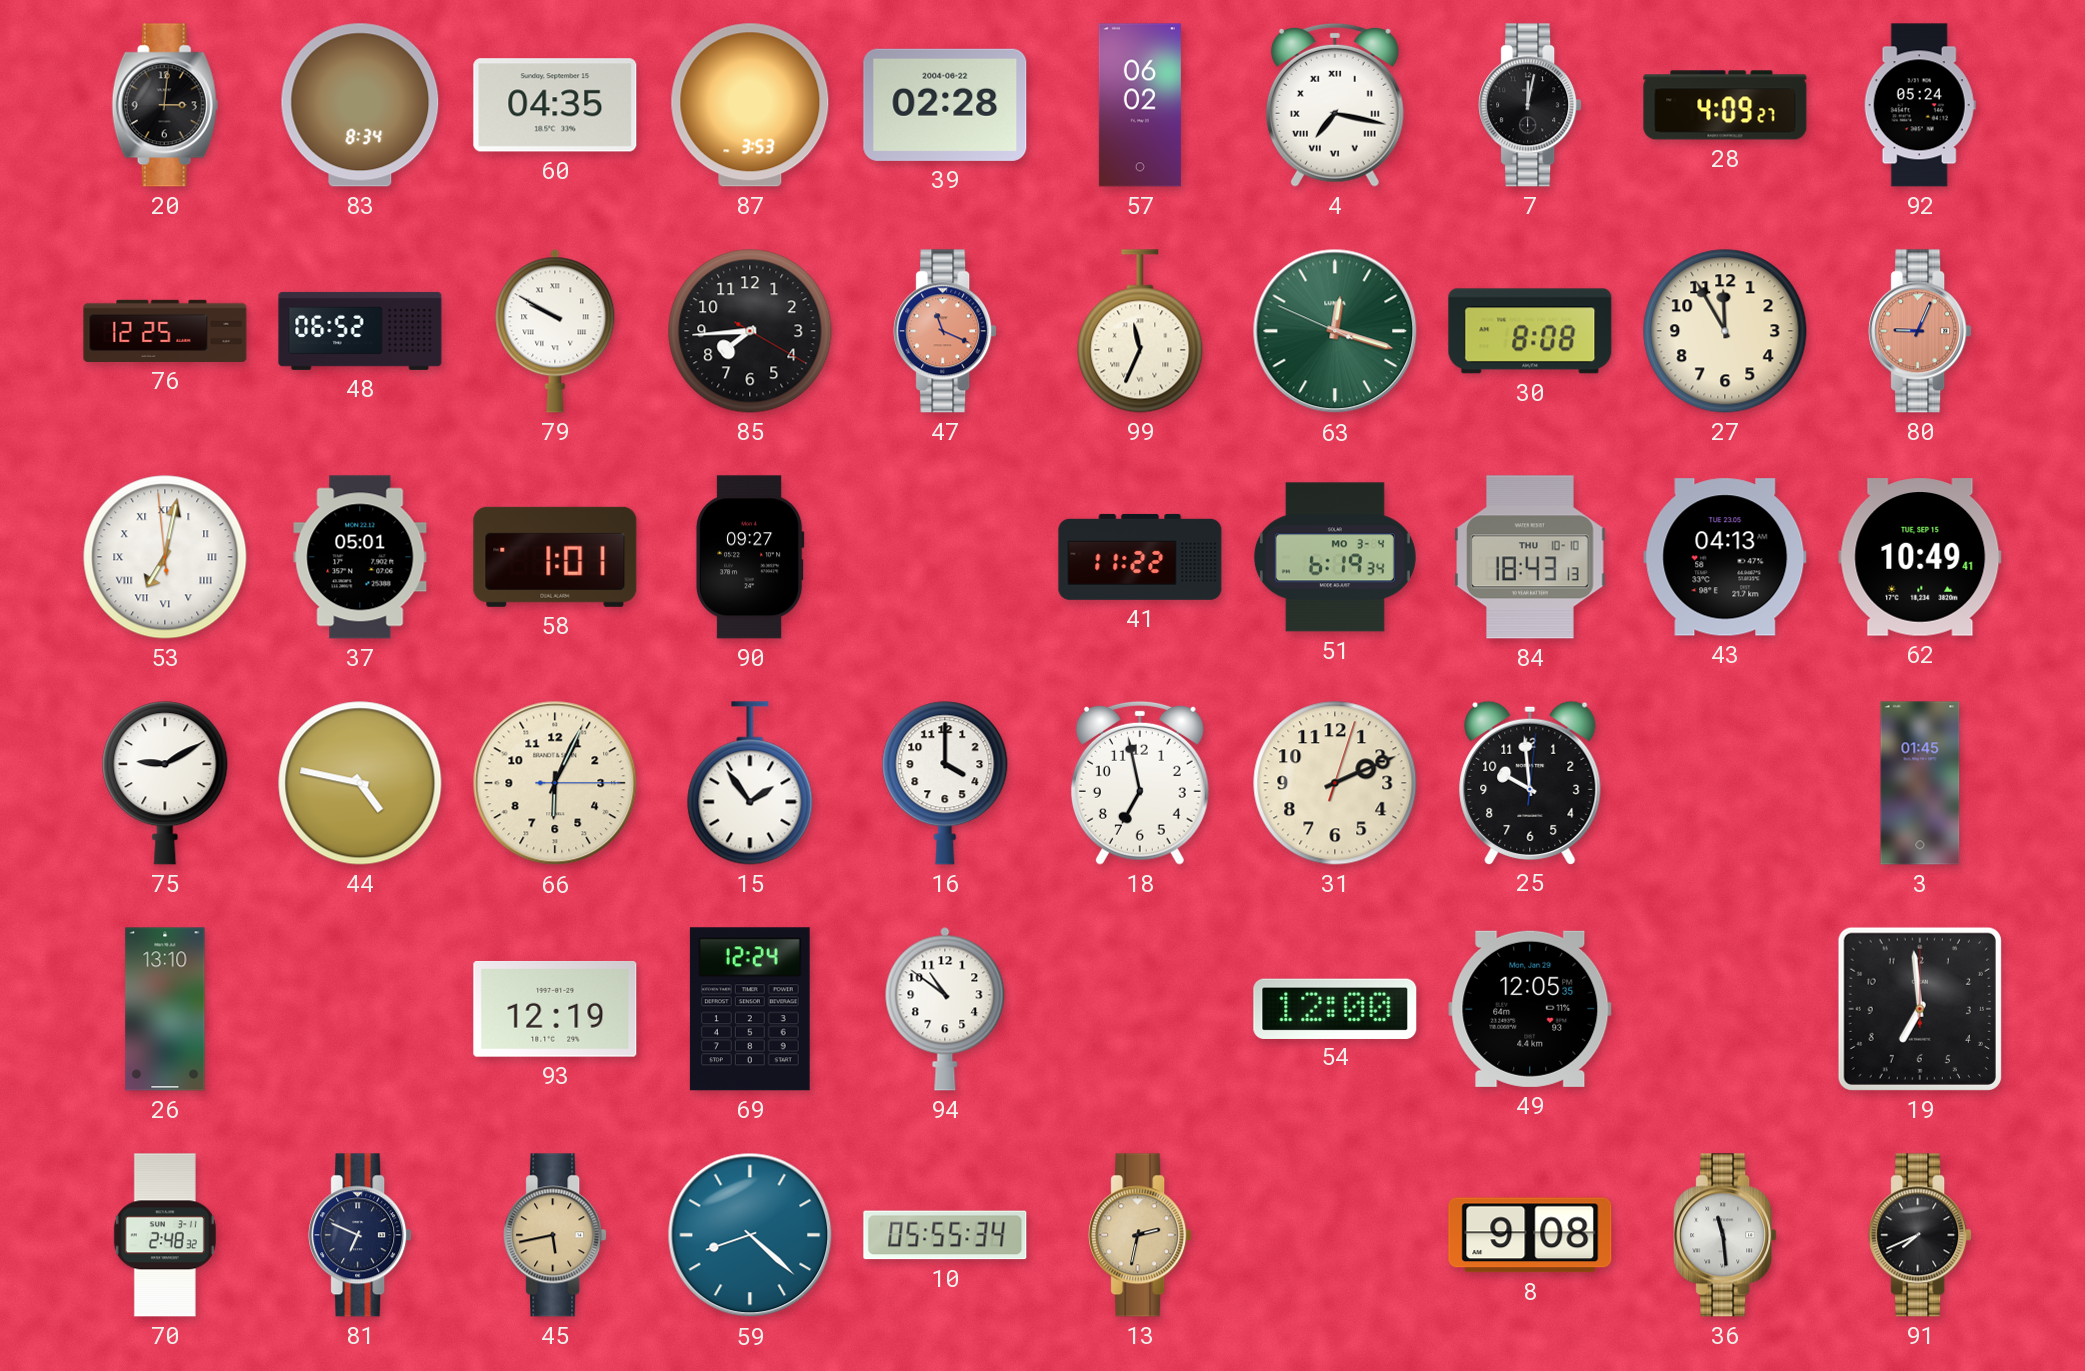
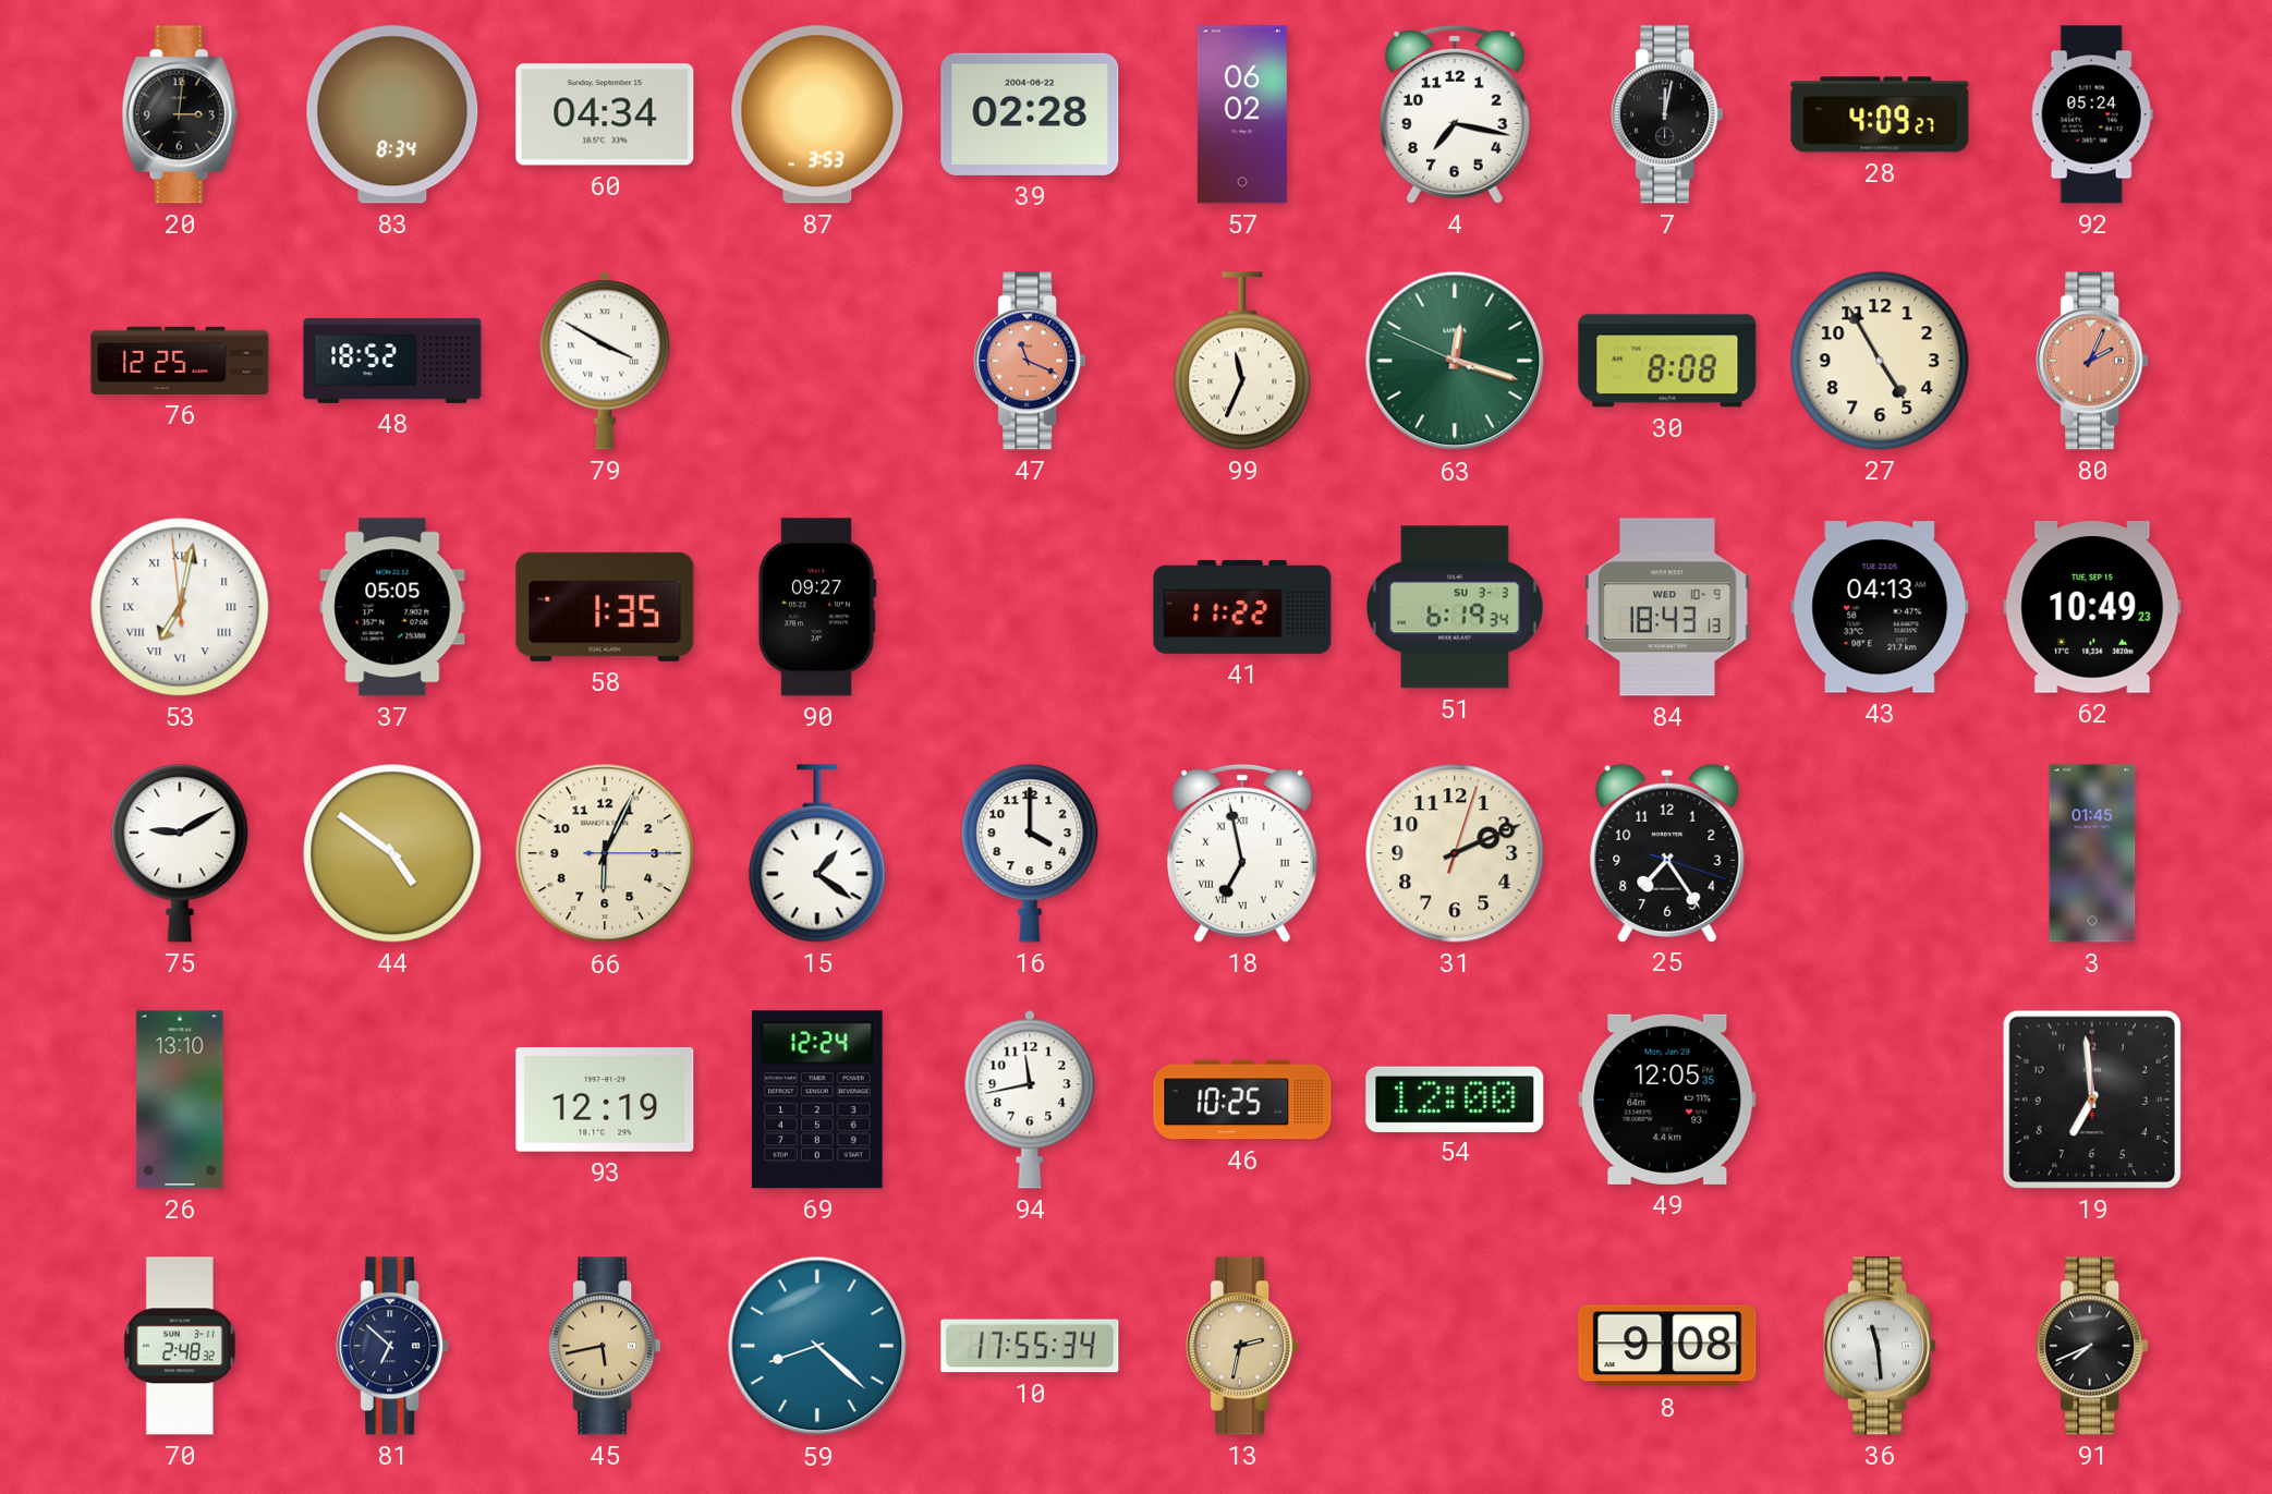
60: 04:35 -> 04:34 (605, 114)
4 numerals: Roman -> Arabic (1455, 114)
48: 06:52 -> 18:52 (392, 361)
79: 9:50 -> 3:50 (605, 361)
85: 7:44 -> none (750, 331)
27: 11:55 -> 4:55 (1880, 361)
80: 9:04 -> 2:04 (2092, 361)
37: 05:01 -> 05:05 (392, 607)
58: 1:01 -> 1:35 (605, 607)
51 date: MO 3-4 -> SU 3-3 (1455, 607)
84 date: THU 10-10 -> WED 10-9 (1667, 607)
62: 10:49:41 -> 10:49:23 (2092, 607)
44: 4:47 -> 4:51 (392, 853)
15: 1:54 -> 1:21 (817, 853)
18 numerals: Arabic -> Roman (1242, 853)
25: 9:59 -> 7:24 (1667, 852)
94: 10:51 -> 11:43 (1030, 1100)
46: none -> 10:25 (1242, 1100)
81: 6:49 -> 6:52 (392, 1346)
10: 05:55 -> 17:55 (1030, 1346)
